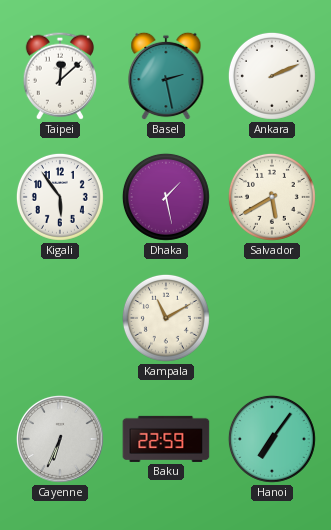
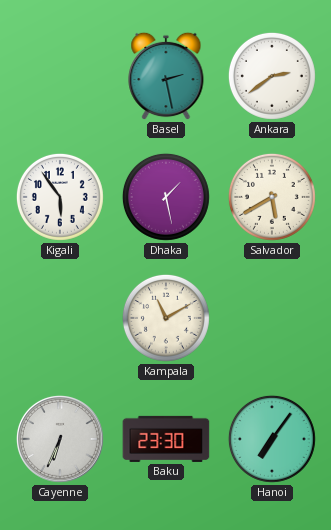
Taipei: 12:08 -> none (60, 76)
Ankara: 2:11 -> 2:39 (272, 76)
Baku: 22:59 -> 23:30 (166, 439)
